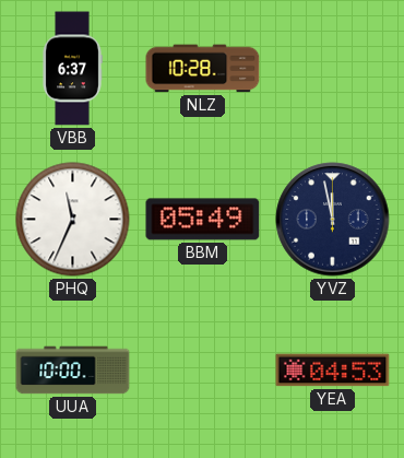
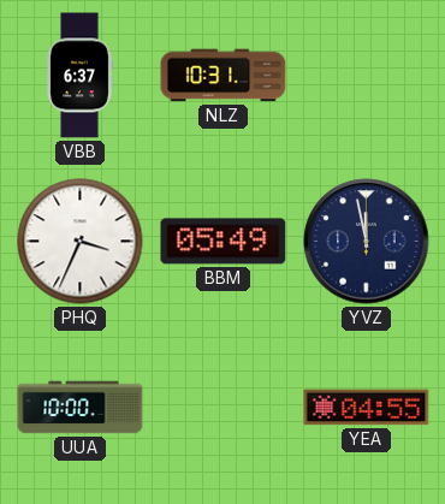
NLZ: 10:28 -> 10:31 (224, 76)
PHQ: 11:34 -> 3:34 (81, 242)
YEA: 04:53 -> 04:55 (367, 408)
